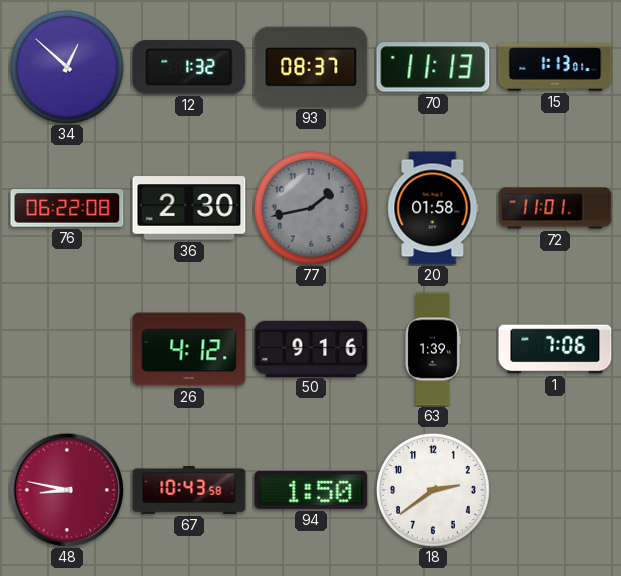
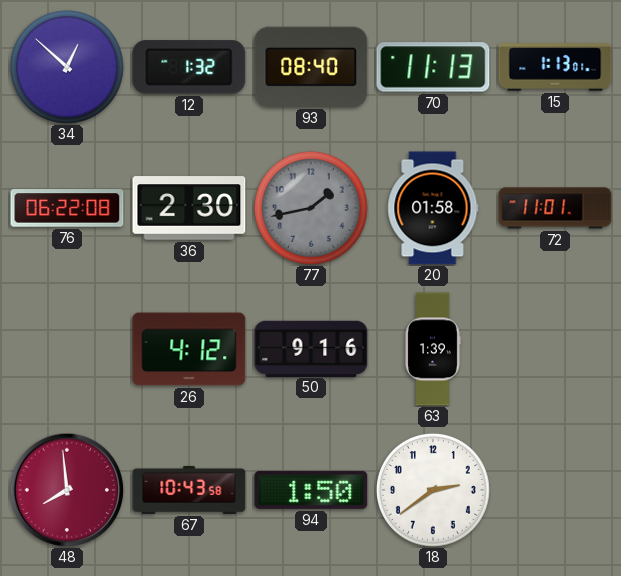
93: 08:37 -> 08:40 (311, 67)
1: 7:06 -> none (555, 349)
48: 8:47 -> 7:59 (67, 490)
